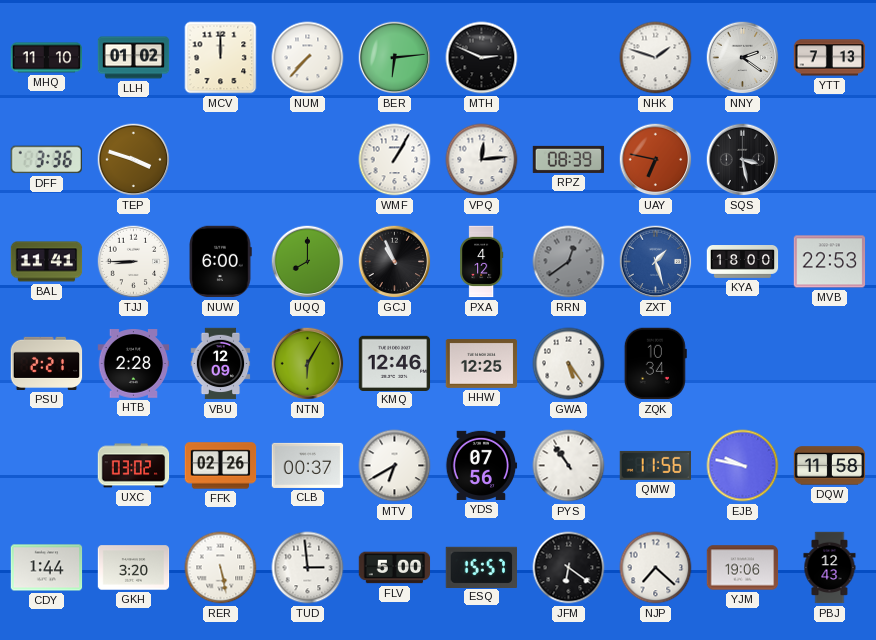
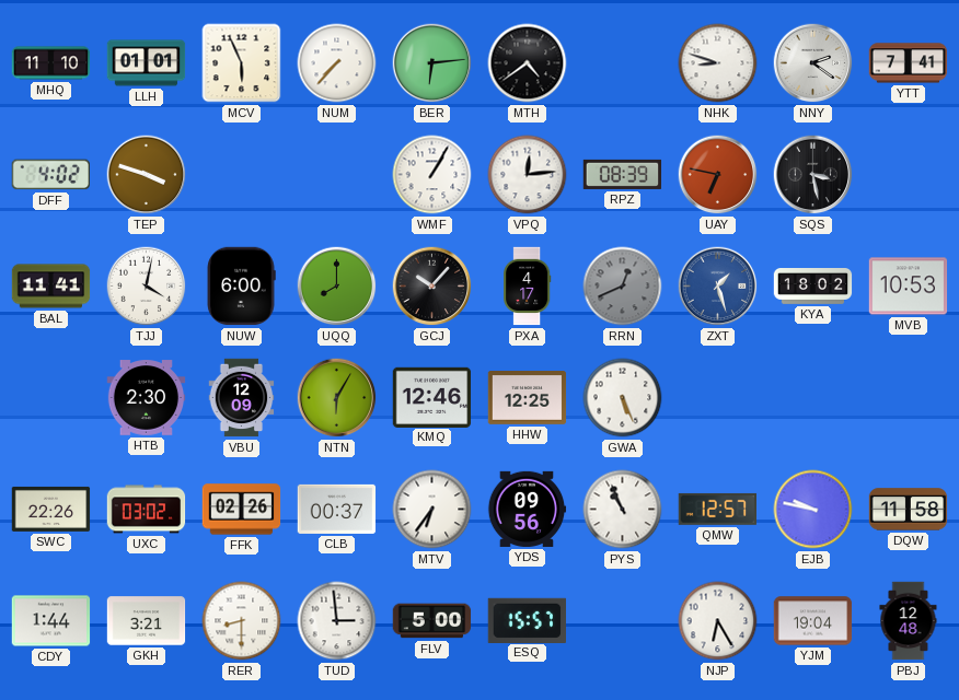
LLH: 01:02 -> 01:01 (147, 63)
MCV: 12:00 -> 5:56 (242, 63)
MTH: 2:49 -> 4:39 (528, 63)
NHK: 1:48 -> 8:48 (718, 63)
YTT: 7:13 -> 7:41 (909, 63)
DFF: 3:36 -> 4:02 (50, 175)
TJJ: 8:45 -> 4:02 (147, 287)
GCJ: 10:56 -> 10:07 (432, 287)
PXA: 4:12 -> 4:17 (528, 287)
RRN: 12:39 -> 12:41 (623, 287)
KYA: 18:00 -> 18:02 (813, 287)
MVB: 22:53 -> 10:53 (909, 287)
PSU: 2:21 -> none (47, 363)
HTB: 2:28 -> 2:30 (147, 398)
GWA: 5:24 -> 5:26 (623, 398)
ZQK: 10:34 -> none (655, 364)
SWC: none -> 22:26 (51, 509)
MTV: 6:40 -> 6:36 (432, 510)
YDS: 07:56 -> 09:56 (527, 509)
PYS: 10:54 -> 10:56 (623, 510)
QMW: 11:56 -> 12:57 (717, 509)
GKH: 3:20 -> 3:21 (147, 621)
RER: 5:28 -> 8:30 (242, 621)
JFM: 6:21 -> none (569, 568)
NJP: 7:22 -> 6:25 (718, 621)
YJM: 19:06 -> 19:04 (813, 621)
PBJ: 12:43 -> 12:48 (909, 621)
